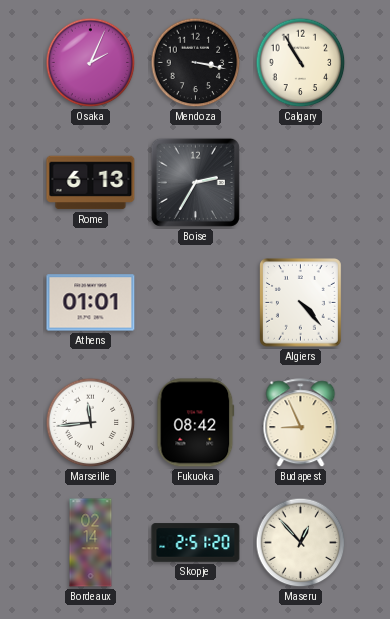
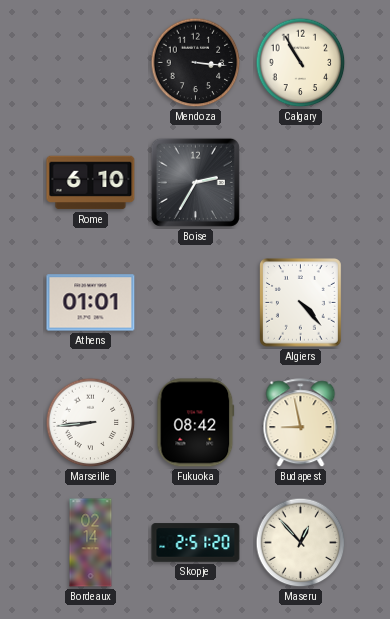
Osaka: 2:04 -> none (91, 63)
Mendoza: 3:17 -> 3:16 (196, 63)
Rome: 6:13 -> 6:10 (91, 183)
Marseille: 11:44 -> 8:44 (91, 423)
Budapest: 8:56 -> 8:58 (301, 423)
